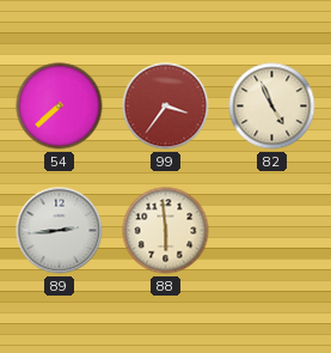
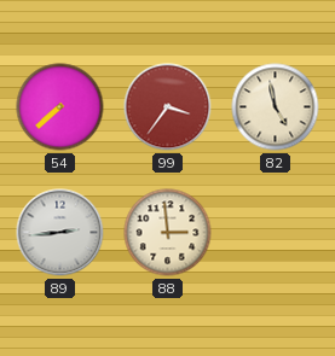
82: 4:56 -> 4:58 (276, 107)
88: 5:59 -> 2:59 (168, 233)
